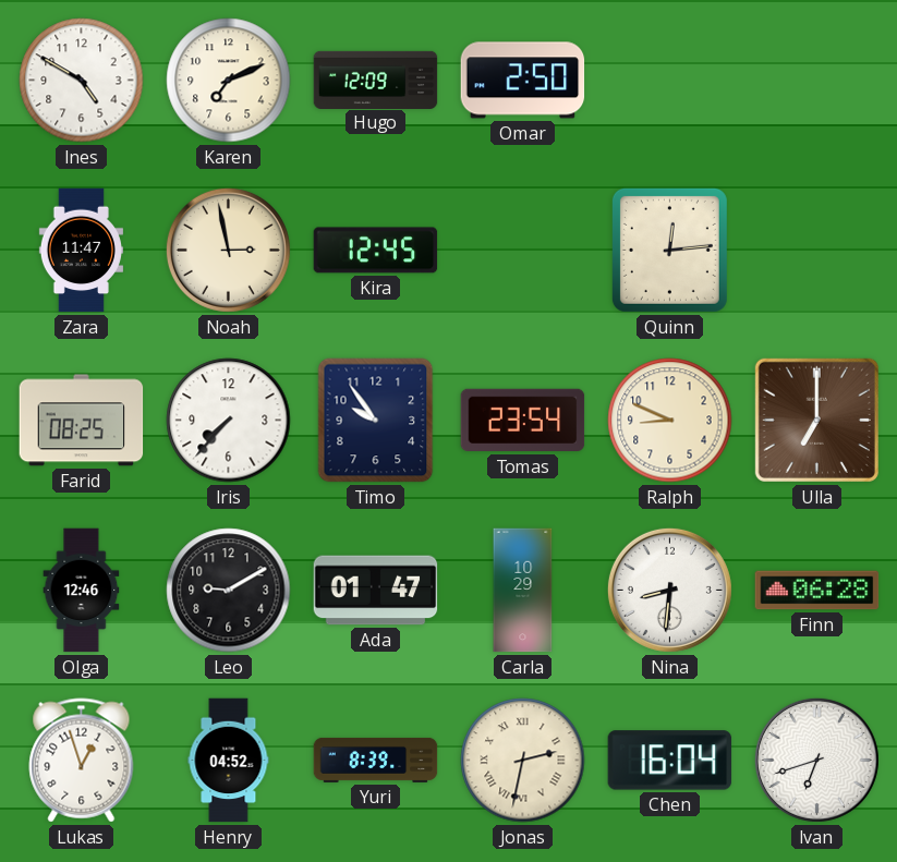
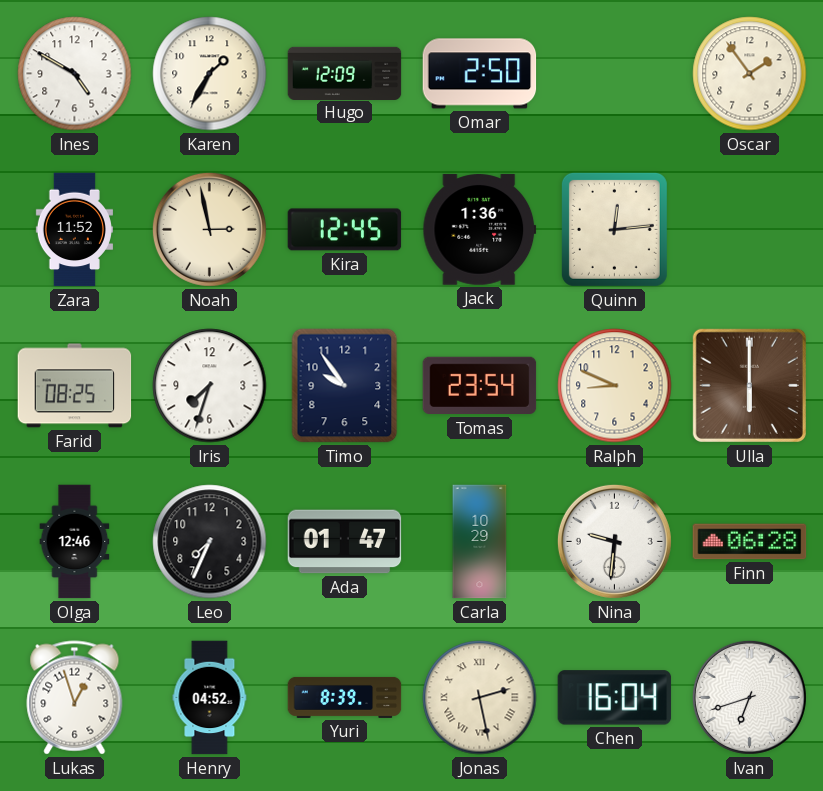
Karen: 7:11 -> 1:35 (210, 74)
Oscar: none -> 1:54 (750, 74)
Zara: 11:47 -> 11:52 (74, 230)
Jack: none -> 1:36 (480, 230)
Iris: 7:37 -> 7:33 (210, 386)
Ulla: 7:00 -> 6:00 (749, 385)
Leo: 9:10 -> 7:34 (210, 542)
Nina: 8:31 -> 9:31 (614, 541)
Jonas: 2:32 -> 2:28 (480, 698)
